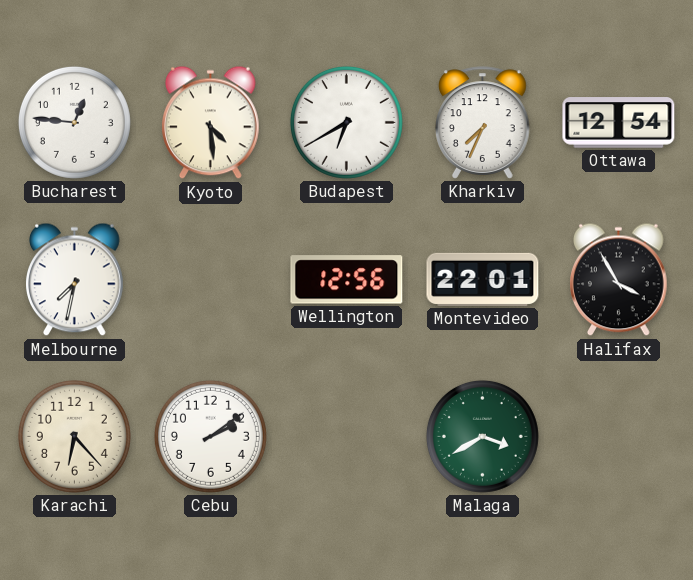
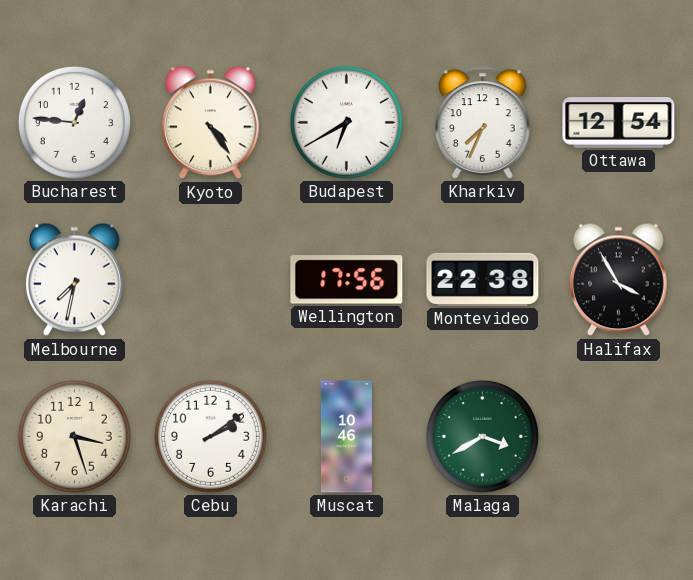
Kyoto: 4:29 -> 4:24 (211, 123)
Wellington: 12:56 -> 17:56 (347, 280)
Montevideo: 22:01 -> 22:38 (483, 279)
Karachi: 6:23 -> 3:27 (74, 436)
Muscat: none -> 10:46 (346, 437)
